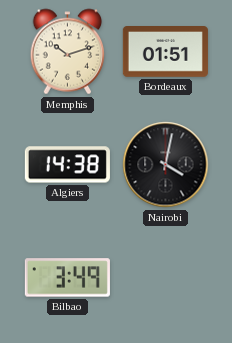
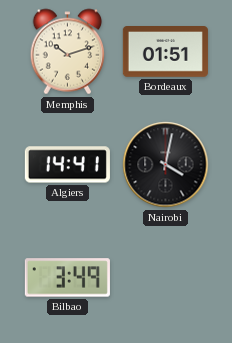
Algiers: 14:38 -> 14:41 (67, 165)
